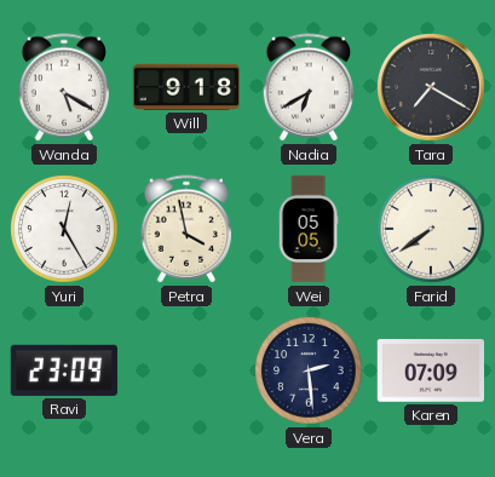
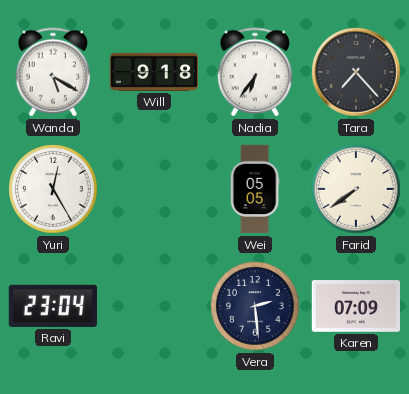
Nadia: 6:40 -> 6:36 (254, 72)
Tara: 7:20 -> 7:23 (356, 72)
Petra: 3:58 -> none (185, 229)
Ravi: 23:09 -> 23:04 (53, 306)
